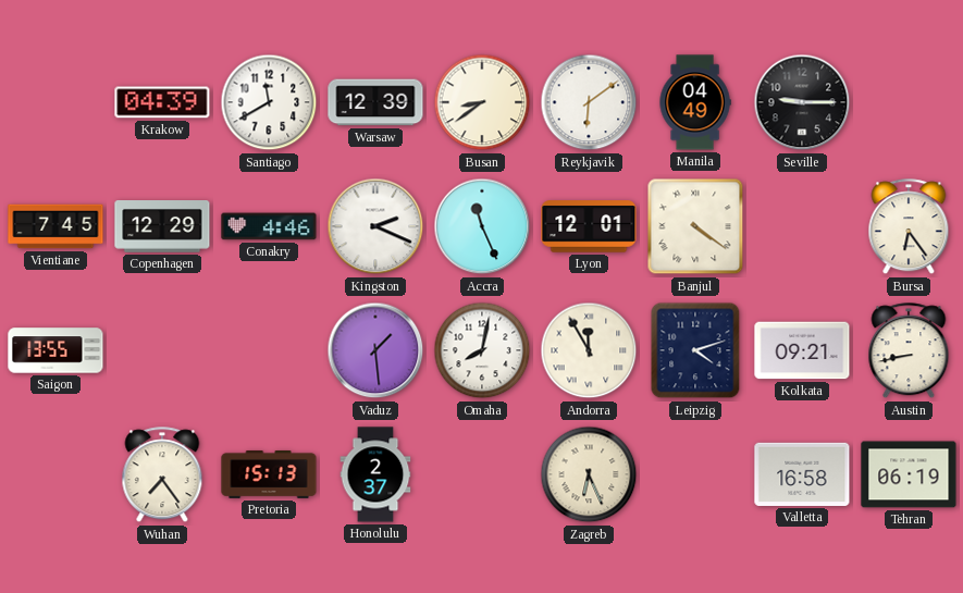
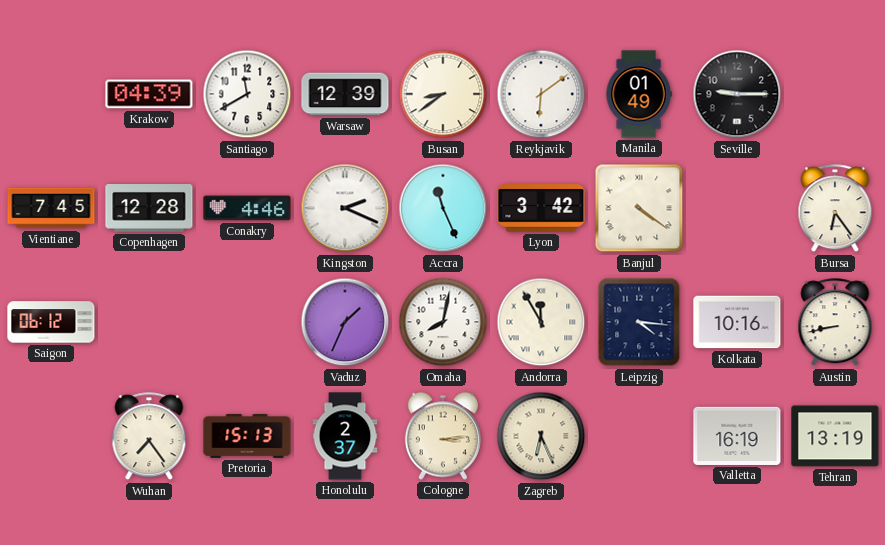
Manila: 04:49 -> 01:49 (639, 94)
Copenhagen: 12:29 -> 12:28 (149, 208)
Lyon: 12:01 -> 3:42 (541, 208)
Saigon: 13:55 -> 06:12 (51, 322)
Vaduz: 1:29 -> 1:34 (345, 322)
Leipzig: 4:12 -> 4:16 (639, 322)
Kolkata: 09:21 -> 10:16 (737, 322)
Cologne: none -> 3:14 (443, 436)
Valletta: 16:58 -> 16:19 (737, 436)
Tehran: 06:19 -> 13:19 (835, 436)
